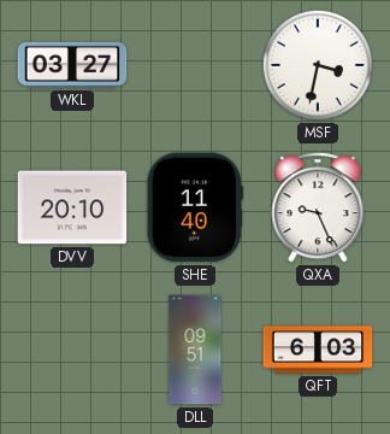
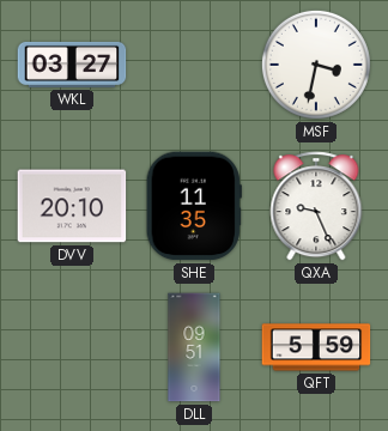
SHE: 11:40 -> 11:35 (194, 206)
QFT: 6:03 -> 5:59 (316, 347)
